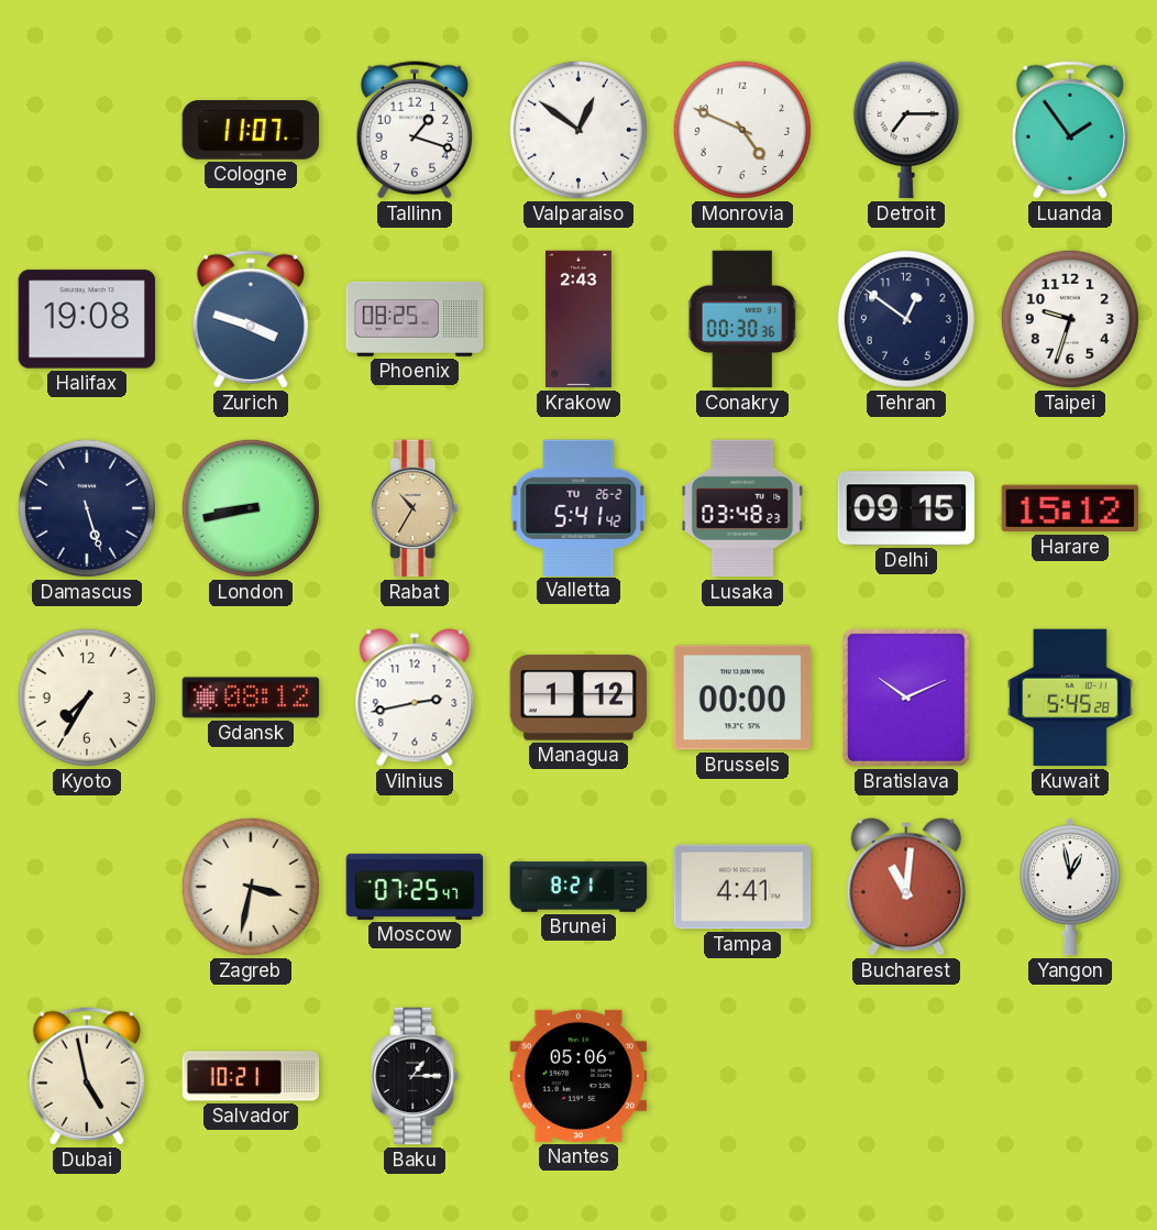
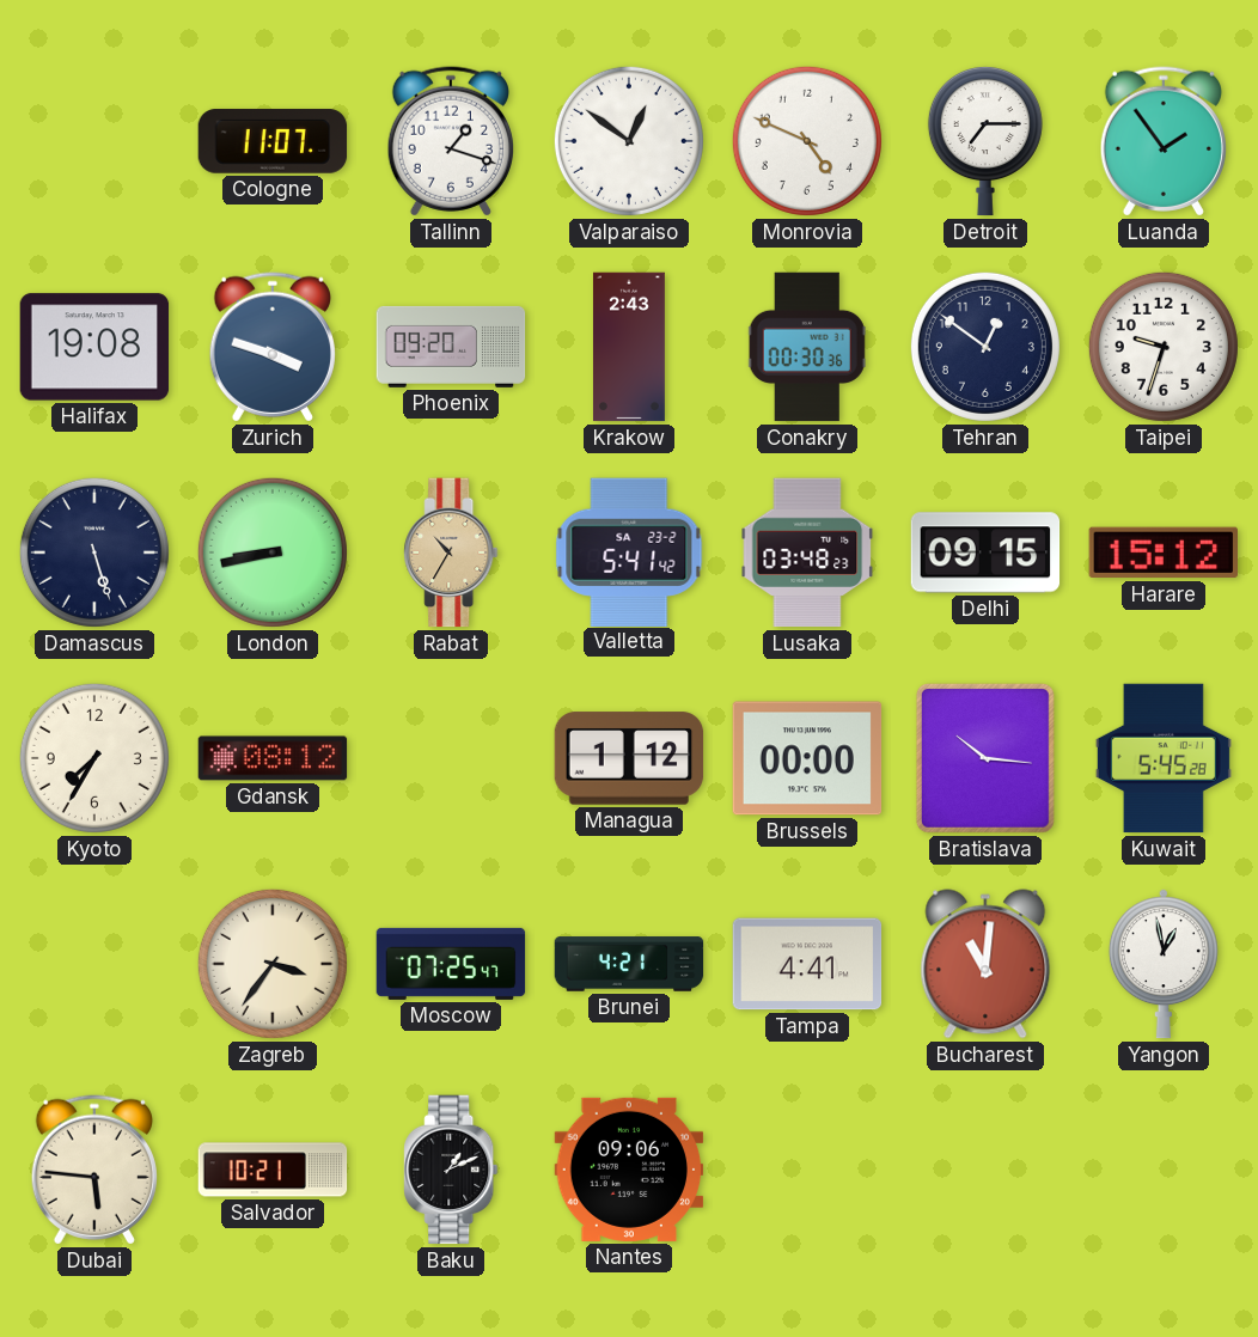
Phoenix: 08:25 -> 09:20 (451, 347)
Valletta date: TU 26-2 -> SA 23-2 (629, 551)
Vilnius: 2:43 -> none (415, 698)
Bratislava: 10:11 -> 10:16 (985, 758)
Zagreb: 3:32 -> 3:36 (273, 964)
Brunei: 8:21 -> 4:21 (629, 964)
Dubai: 4:58 -> 5:46 (94, 1170)
Baku: 1:15 -> 1:11 (451, 1170)
Nantes: 05:06 -> 09:06 (629, 1170)
